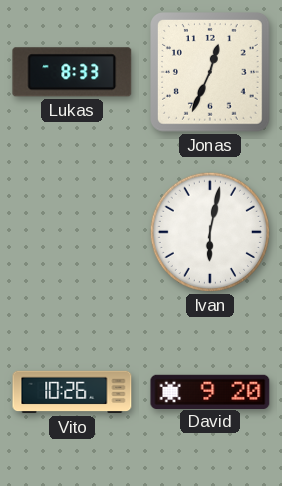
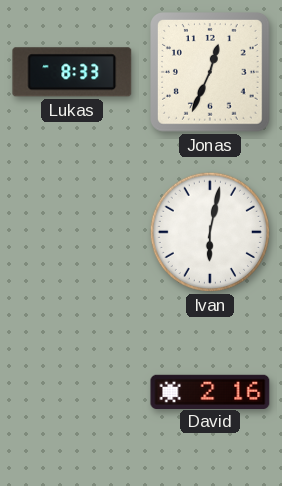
Vito: 10:26 -> none (72, 392)
David: 9:20 -> 2:16 (210, 391)
